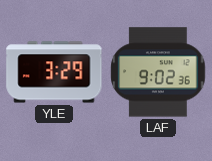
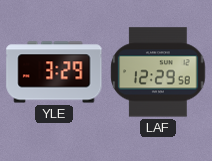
LAF: 9:02 -> 12:29 (158, 72)
